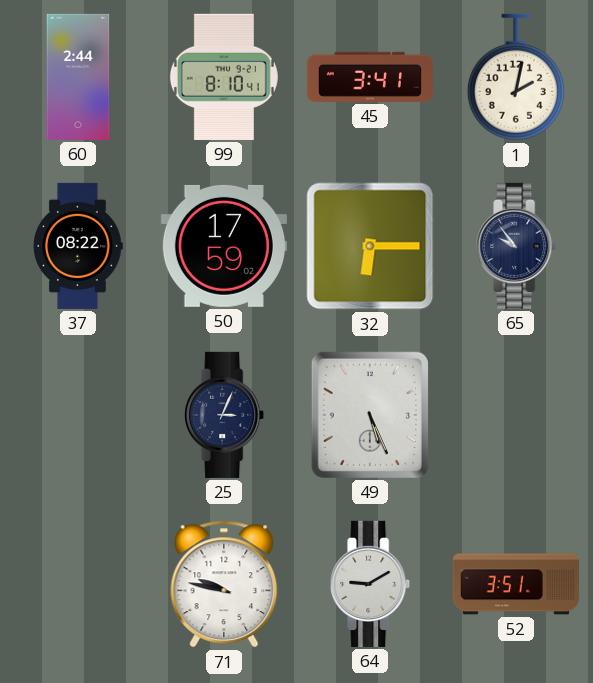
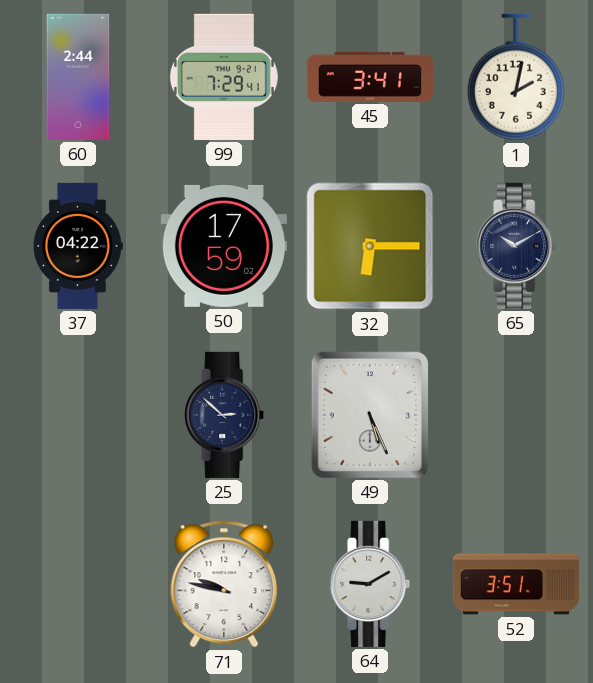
99: 8:10 -> 7:29 (224, 77)
37: 08:22 -> 04:22 (79, 246)
65: 9:54 -> 10:10 (517, 246)
25: 3:04 -> 2:52 (225, 415)
